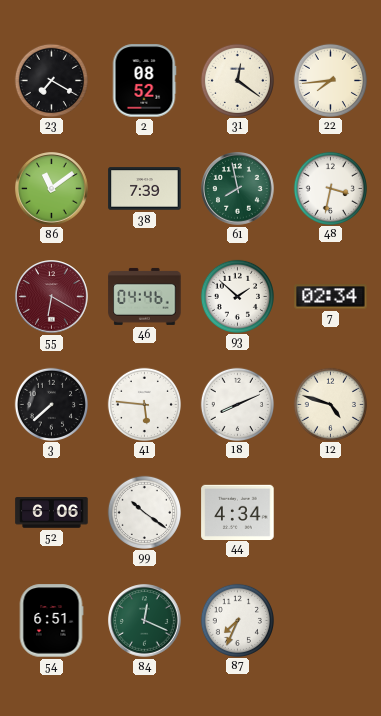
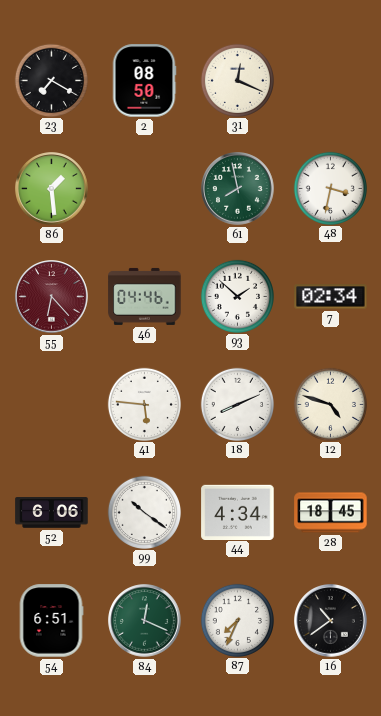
2: 08:52 -> 08:50 (144, 81)
31: 12:21 -> 12:19 (237, 80)
22: 7:44 -> none (330, 80)
86: 11:09 -> 1:29 (52, 189)
38: 7:39 -> none (145, 189)
55: 6:20 -> 6:23 (52, 297)
3: 7:38 -> none (51, 404)
28: none -> 18:45 (331, 513)
16: none -> 10:39 (331, 621)
